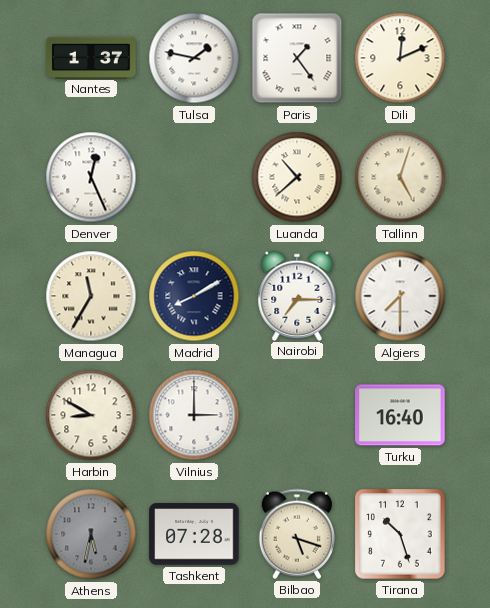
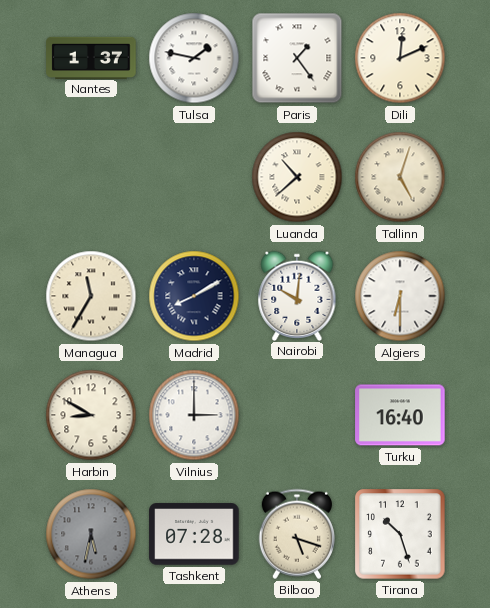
Denver: 12:26 -> none (91, 177)
Nairobi: 7:15 -> 10:01 (297, 295)
Algiers: 7:30 -> 6:30 (400, 296)
